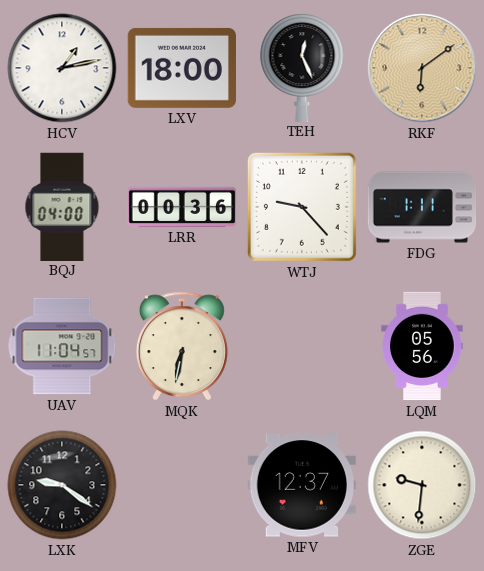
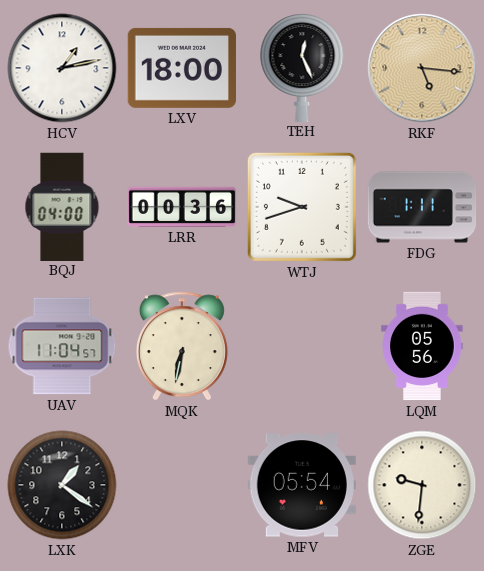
RKF: 6:09 -> 5:16 (422, 68)
WTJ: 9:23 -> 9:42 (302, 207)
LXK: 9:21 -> 1:21 (62, 485)
MFV: 12:37 -> 05:54 (302, 485)
